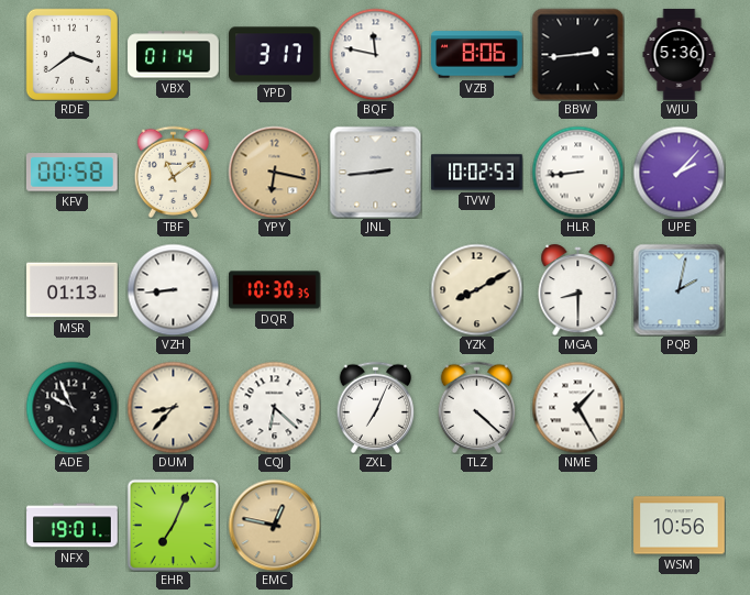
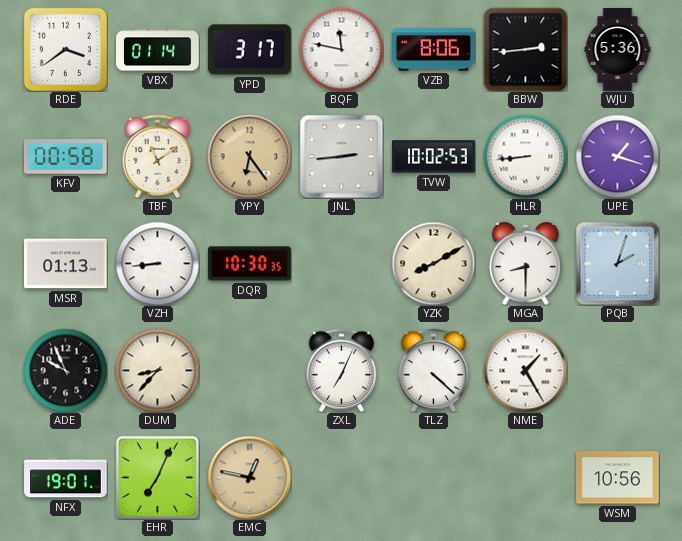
YPY: 6:17 -> 6:24 (249, 156)
UPE: 2:07 -> 1:18 (617, 156)
PQB: 2:02 -> 2:03 (617, 263)
CQJ: 6:22 -> none (274, 407)
